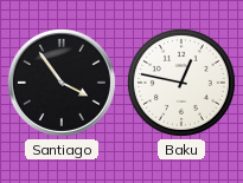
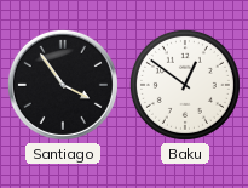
Baku: 12:47 -> 12:51 (185, 85)
